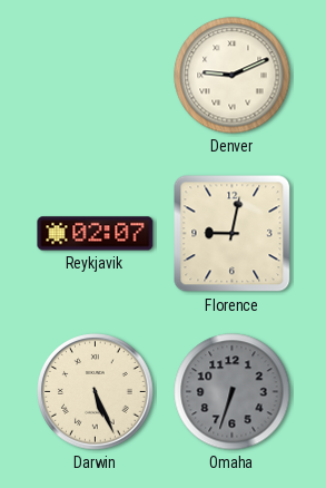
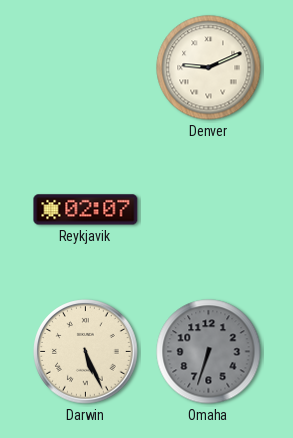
Florence: 9:02 -> none (233, 234)
